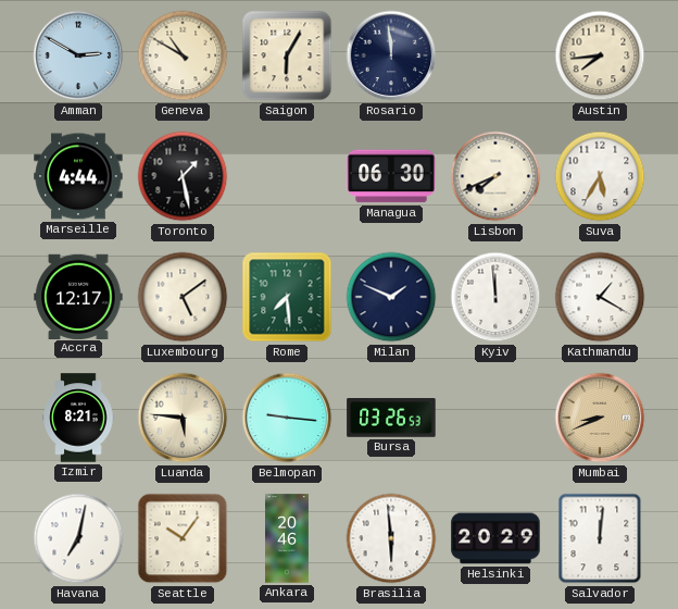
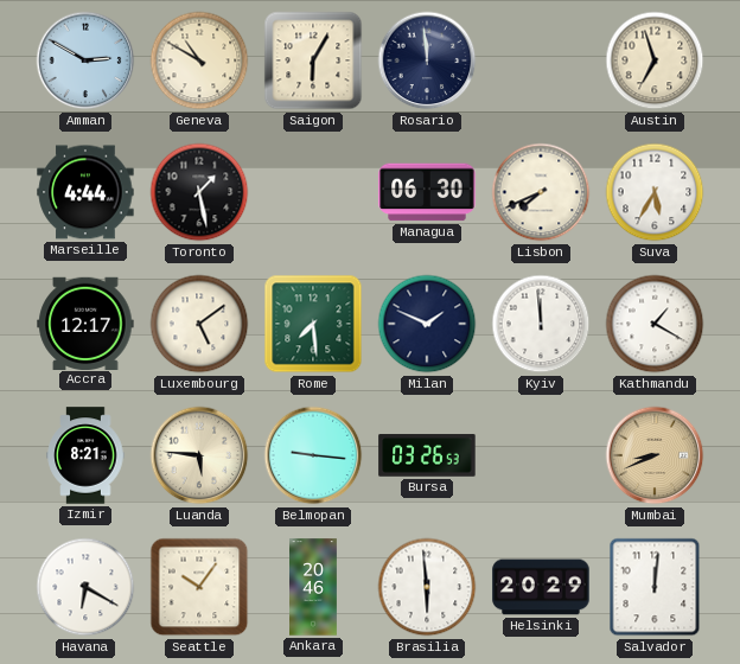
Austin: 7:44 -> 6:57 (655, 60)
Havana: 7:02 -> 6:20 (85, 587)
